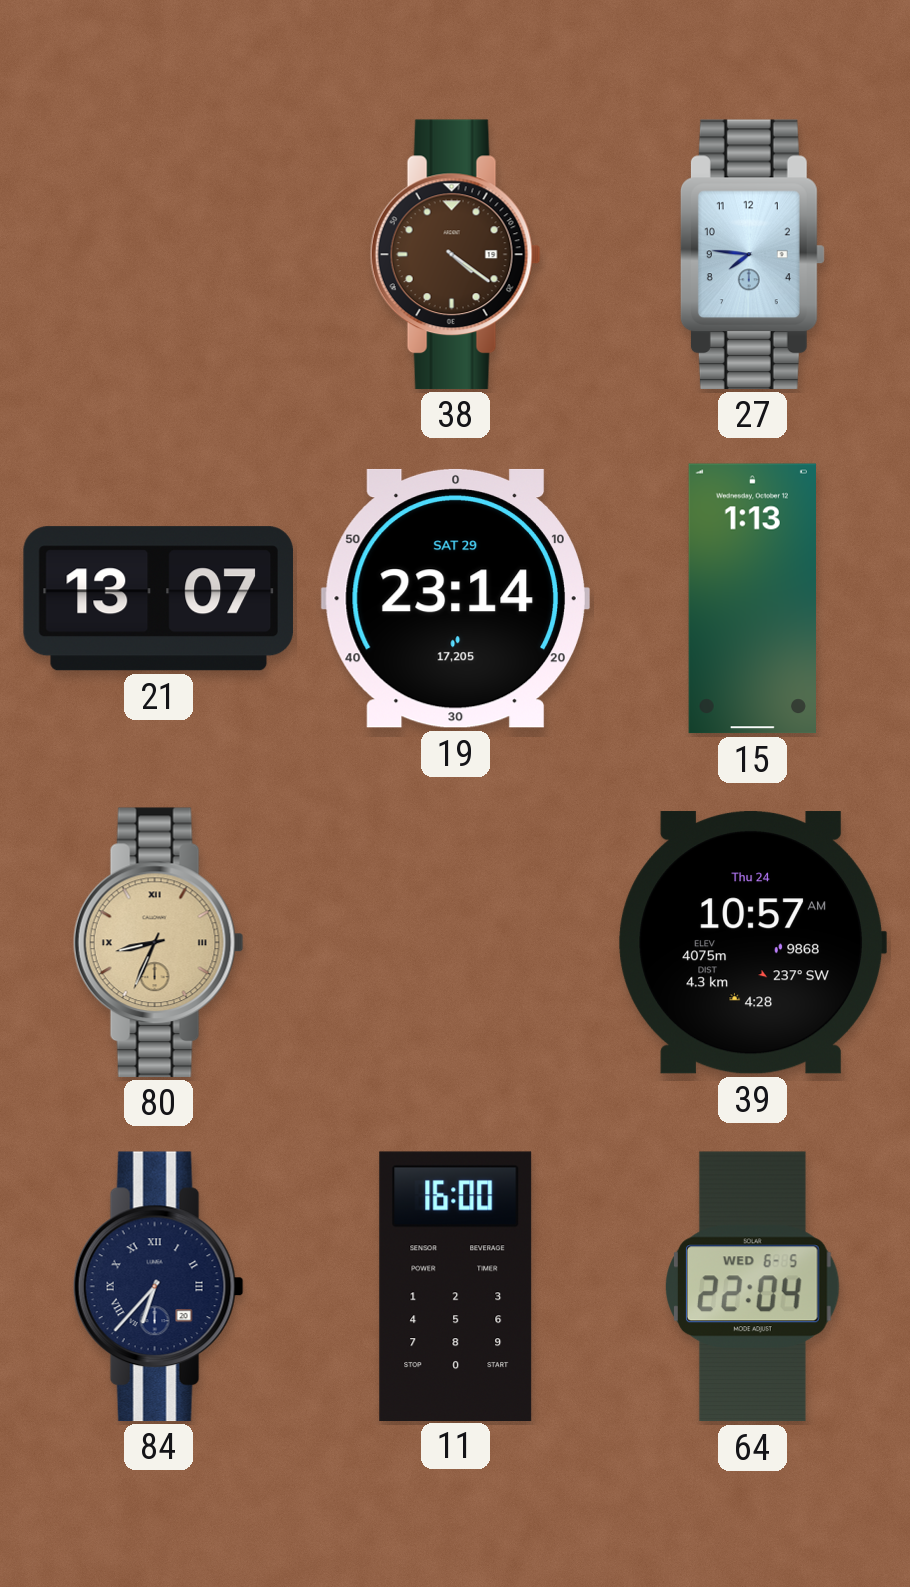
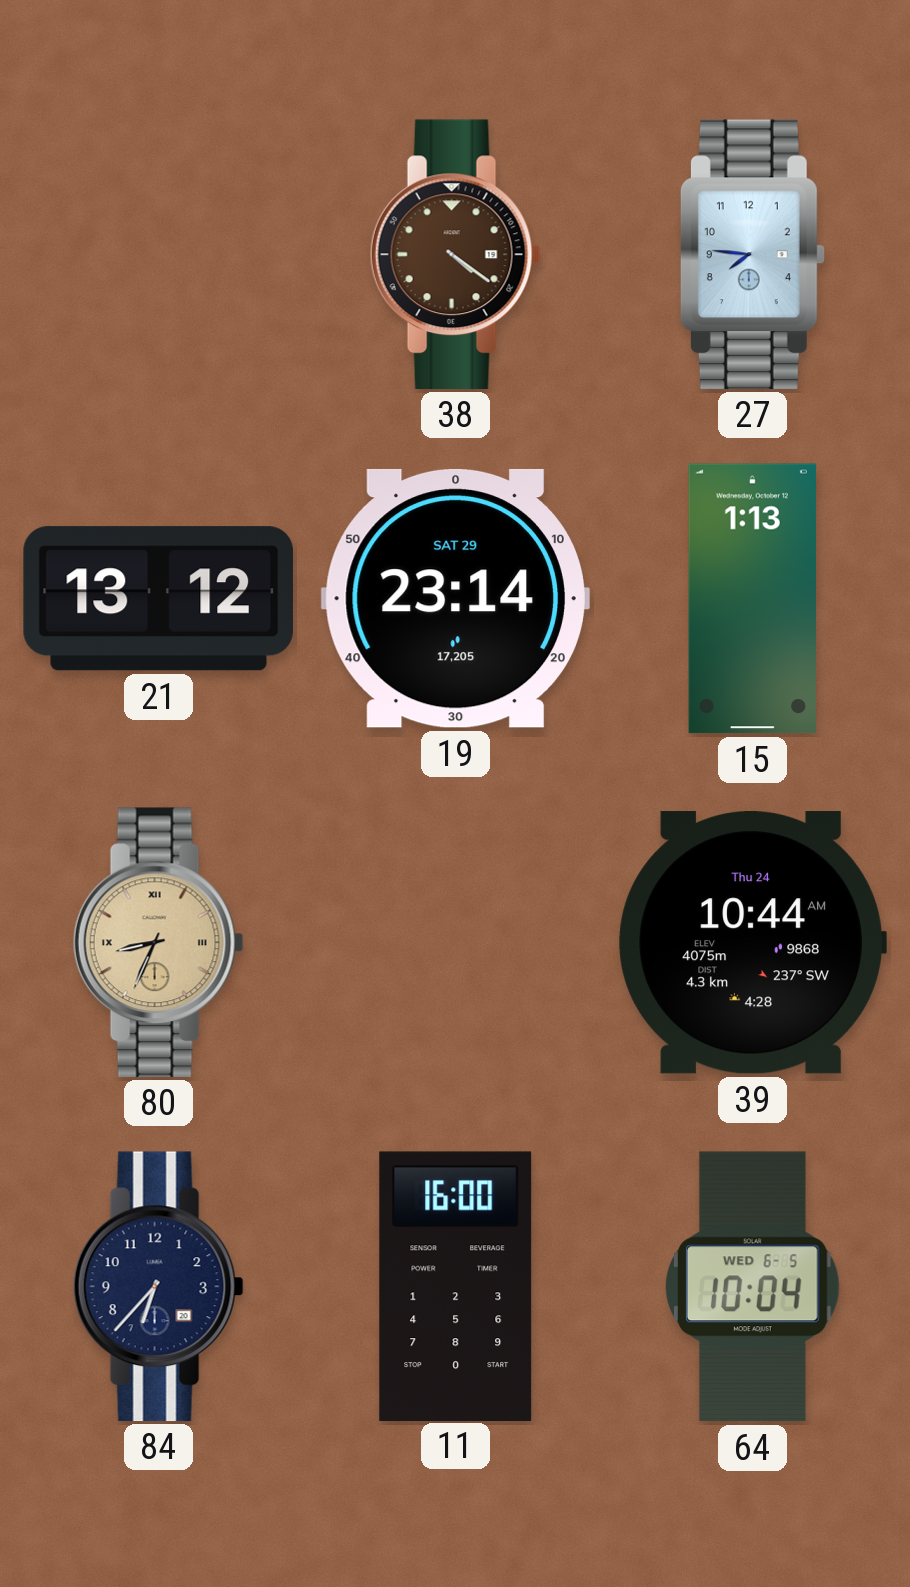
21: 13:07 -> 13:12 (158, 599)
39: 10:57 -> 10:44 (752, 943)
84 numerals: Roman -> Arabic (158, 1286)
64: 22:04 -> 10:04 (753, 1287)
